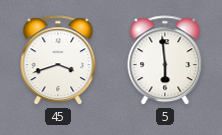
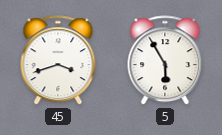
5: 5:59 -> 5:55 (165, 61)
